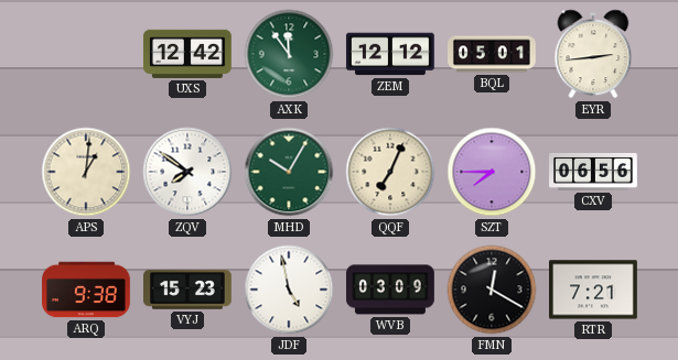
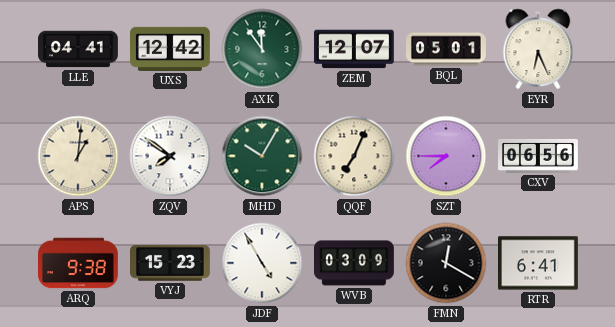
LLE: none -> 04:41 (79, 49)
ZEM: 12:12 -> 12:07 (354, 49)
EYR: 2:44 -> 6:26 (538, 49)
JDF: 4:58 -> 4:55 (262, 263)
RTR: 7:21 -> 6:41 (539, 263)
